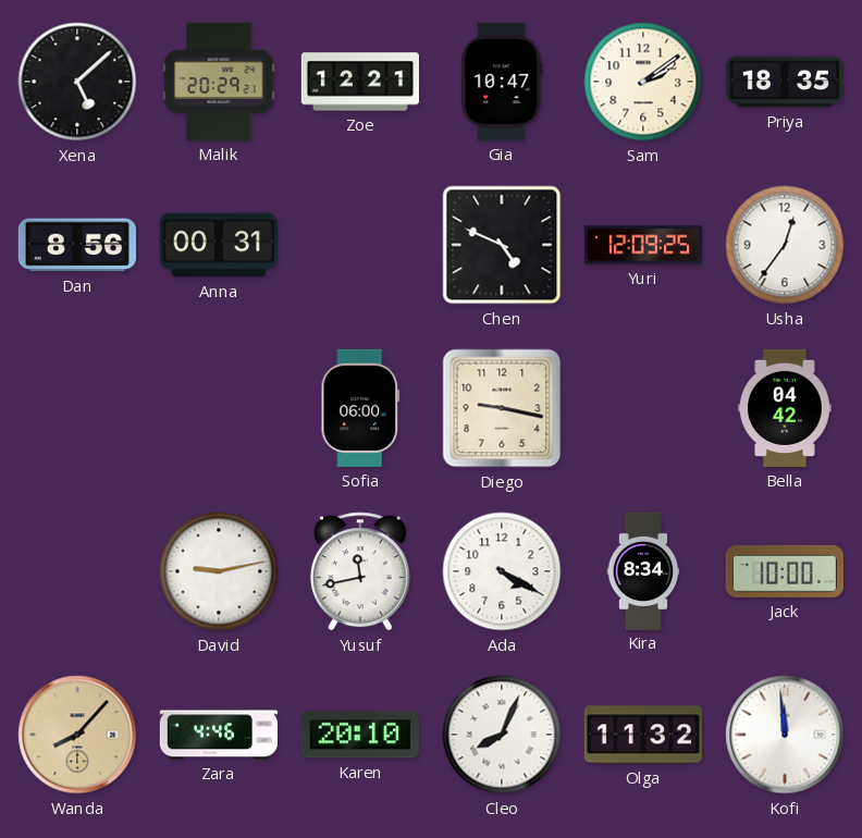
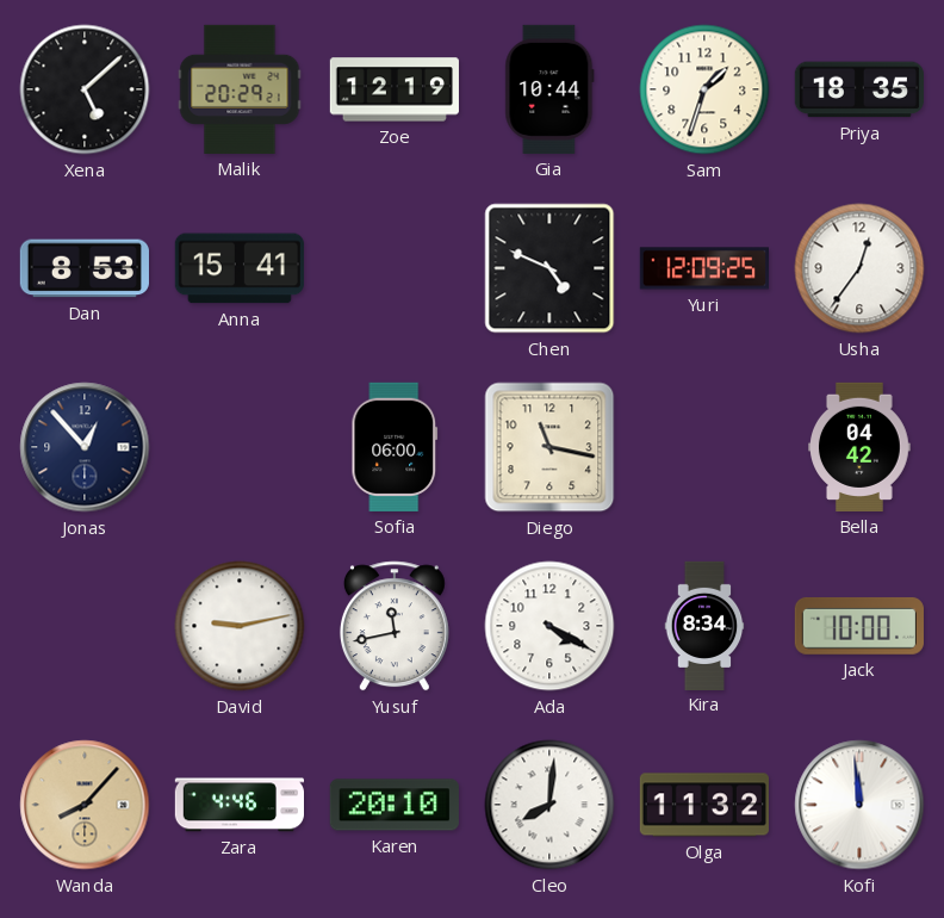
Zoe: 12:21 -> 12:19 (395, 89)
Gia: 10:47 -> 10:44 (549, 89)
Sam: 2:09 -> 1:33 (704, 89)
Dan: 8:56 -> 8:53 (85, 268)
Anna: 00:31 -> 15:41 (240, 268)
Jonas: none -> 12:53 (85, 447)
Diego: 9:17 -> 11:17 (549, 447)
Cleo: 8:04 -> 8:01 (549, 805)
